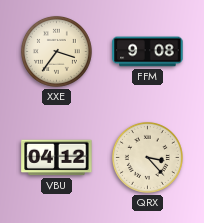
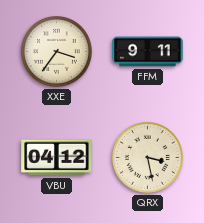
FFM: 9:08 -> 9:11 (148, 52)
QRX: 3:23 -> 3:28 (147, 157)
